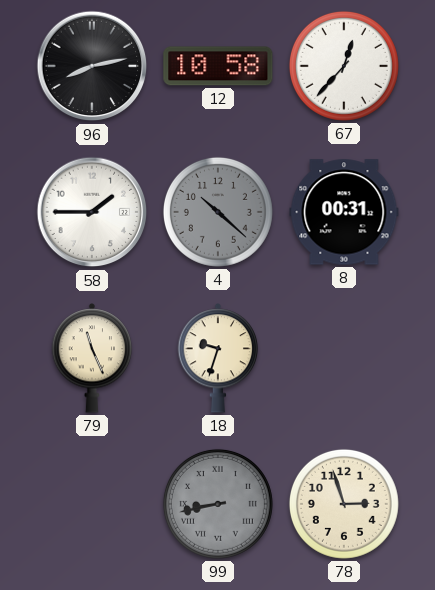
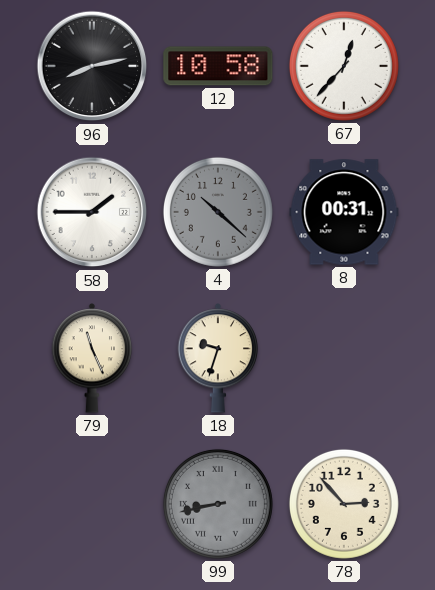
78: 2:57 -> 2:53 (344, 504)
